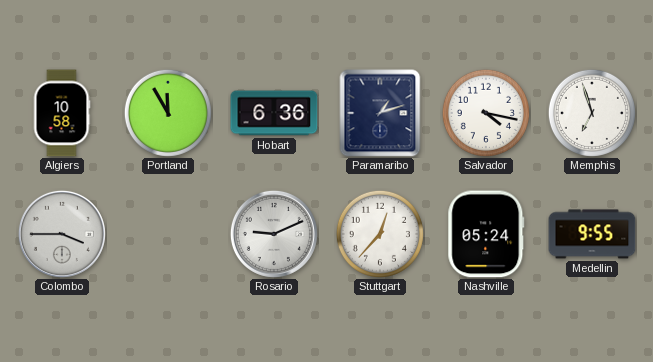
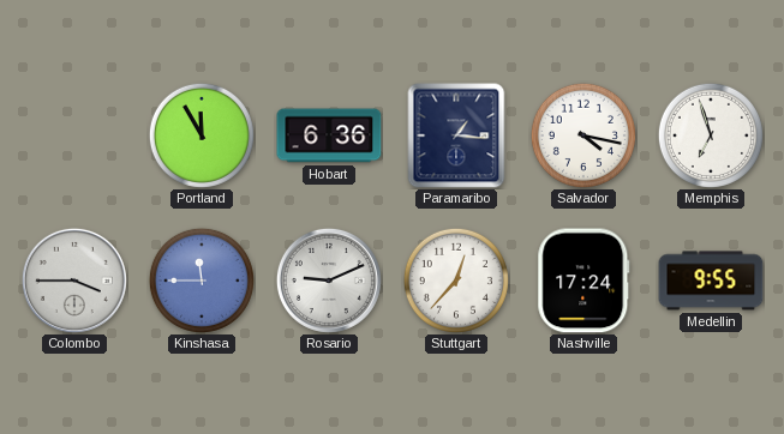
Algiers: 10:58 -> none (62, 113)
Paramaribo: 1:12 -> 1:16 (456, 135)
Kinshasa: none -> 11:45 (202, 281)
Nashville: 05:24 -> 17:24 (583, 281)
